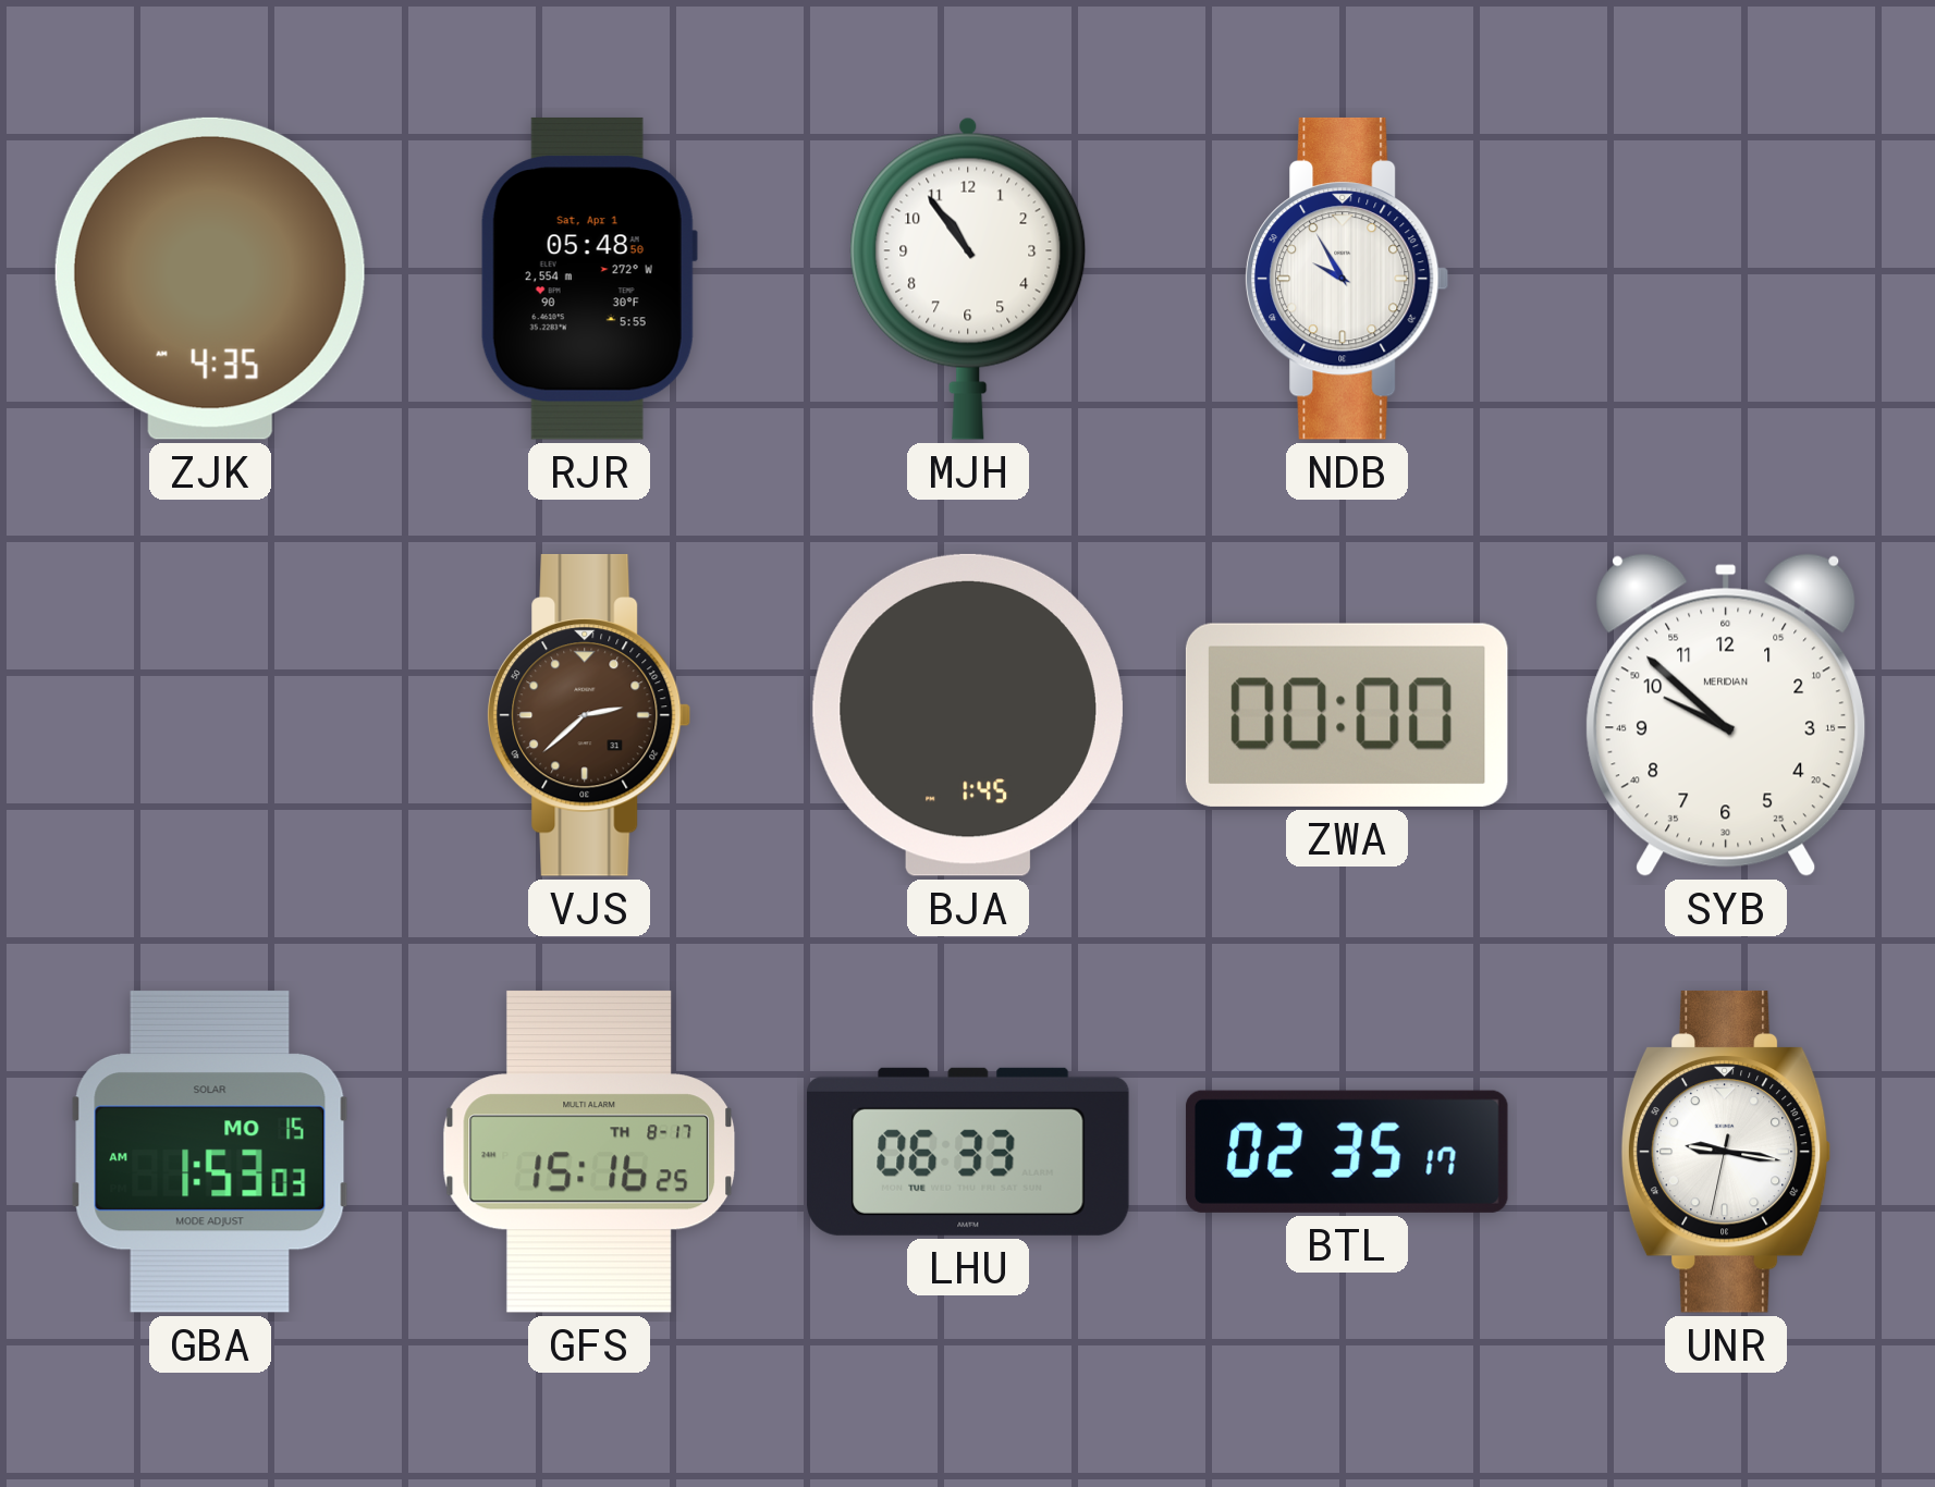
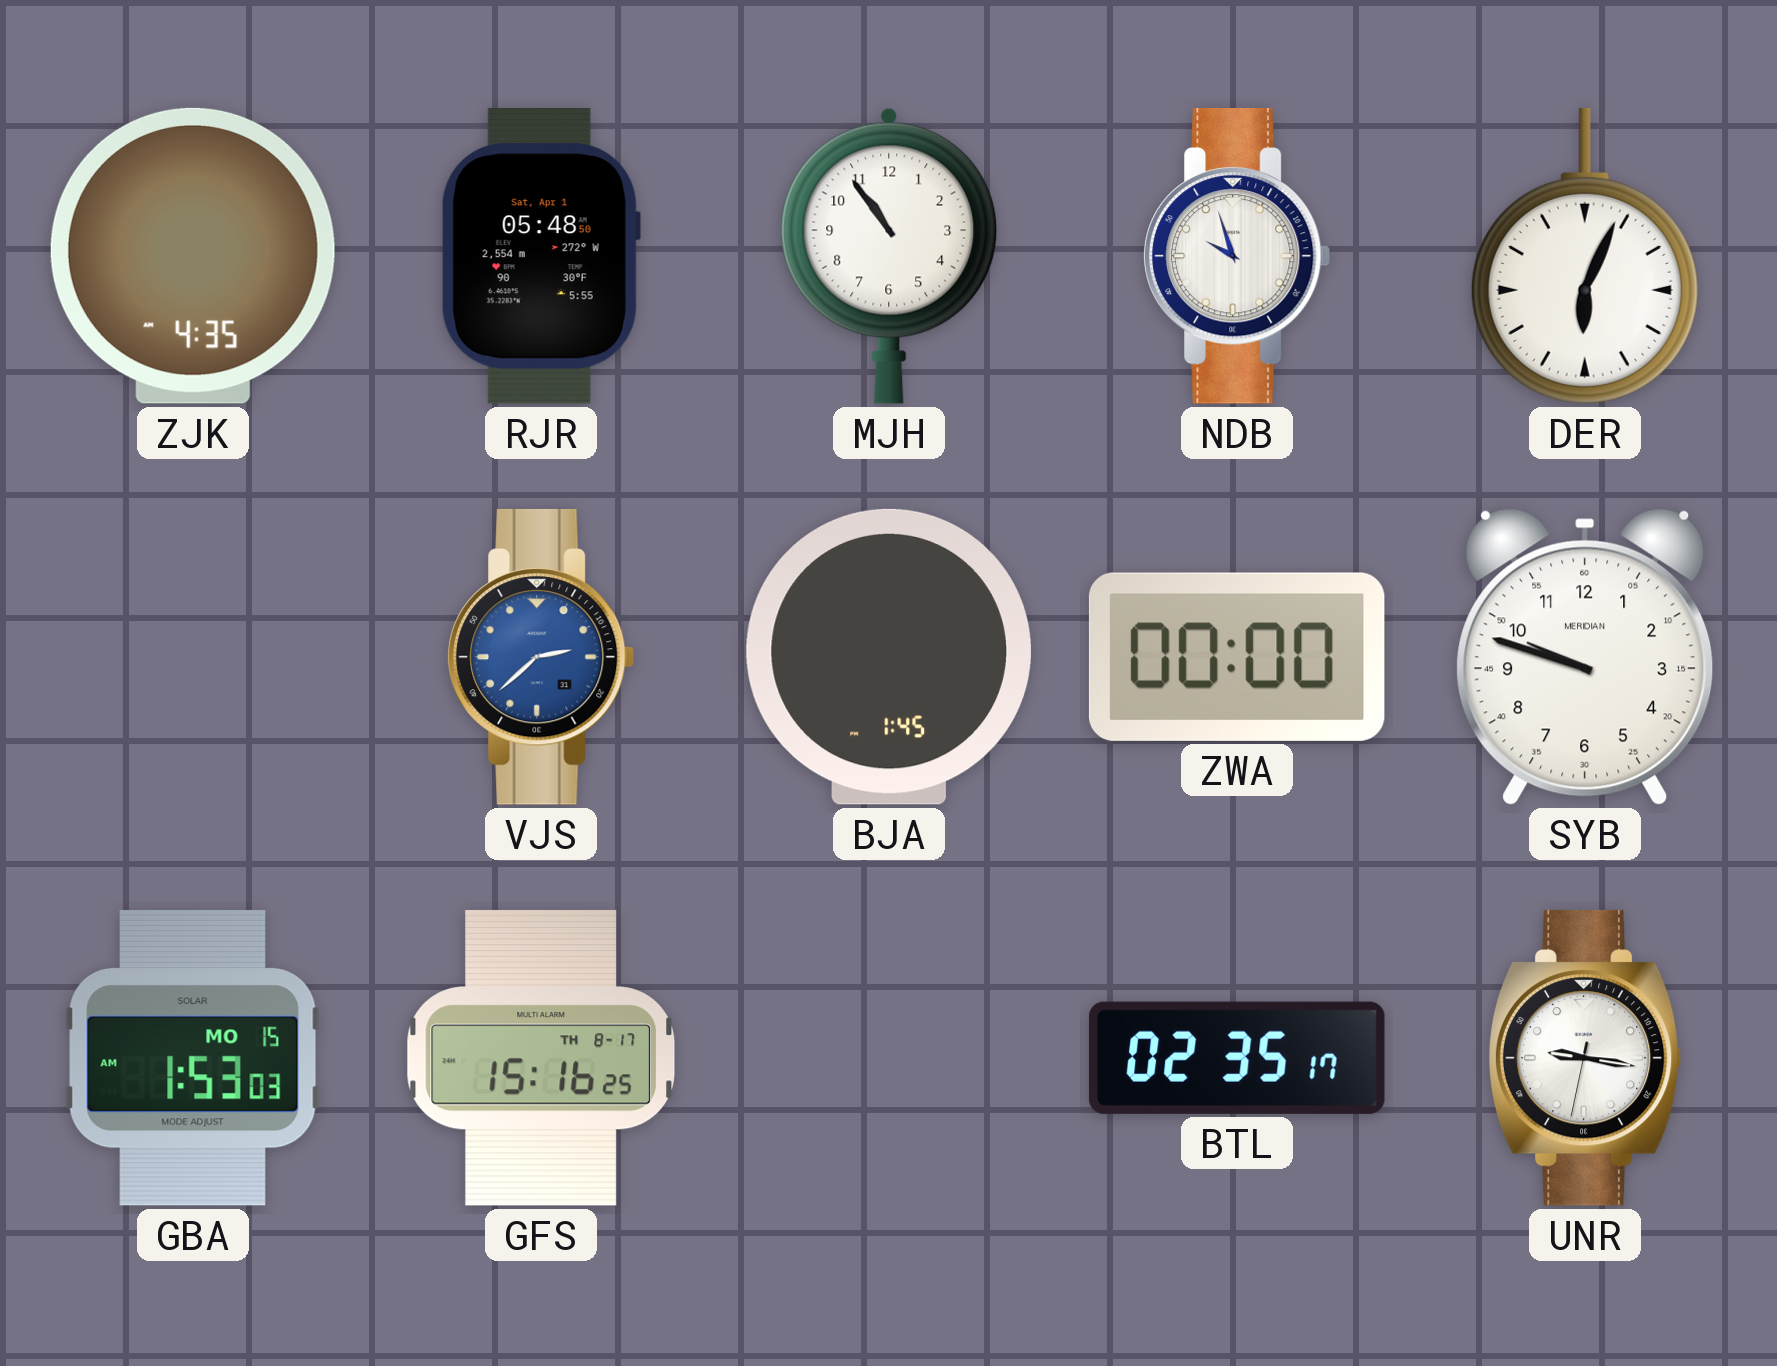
NDB: 9:55 -> 9:57 (1237, 256)
DER: none -> 6:04 (1585, 256)
VJS dial: brown -> blue (541, 657)
SYB: 9:52 -> 9:48 (1585, 657)
LHU: 06:33 -> none (968, 1152)
